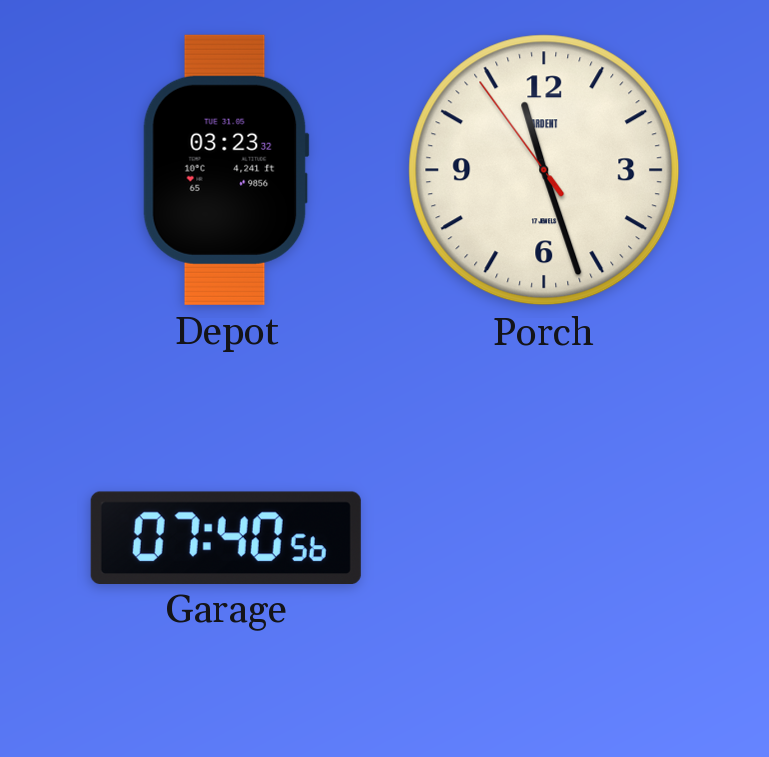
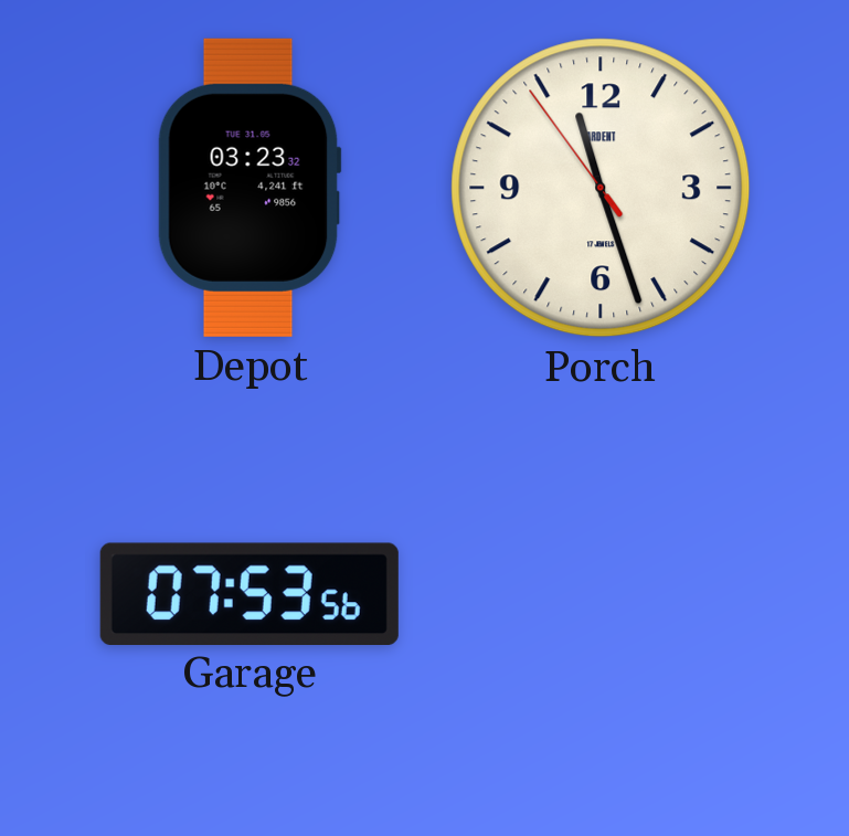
Garage: 07:40 -> 07:53 (250, 593)
